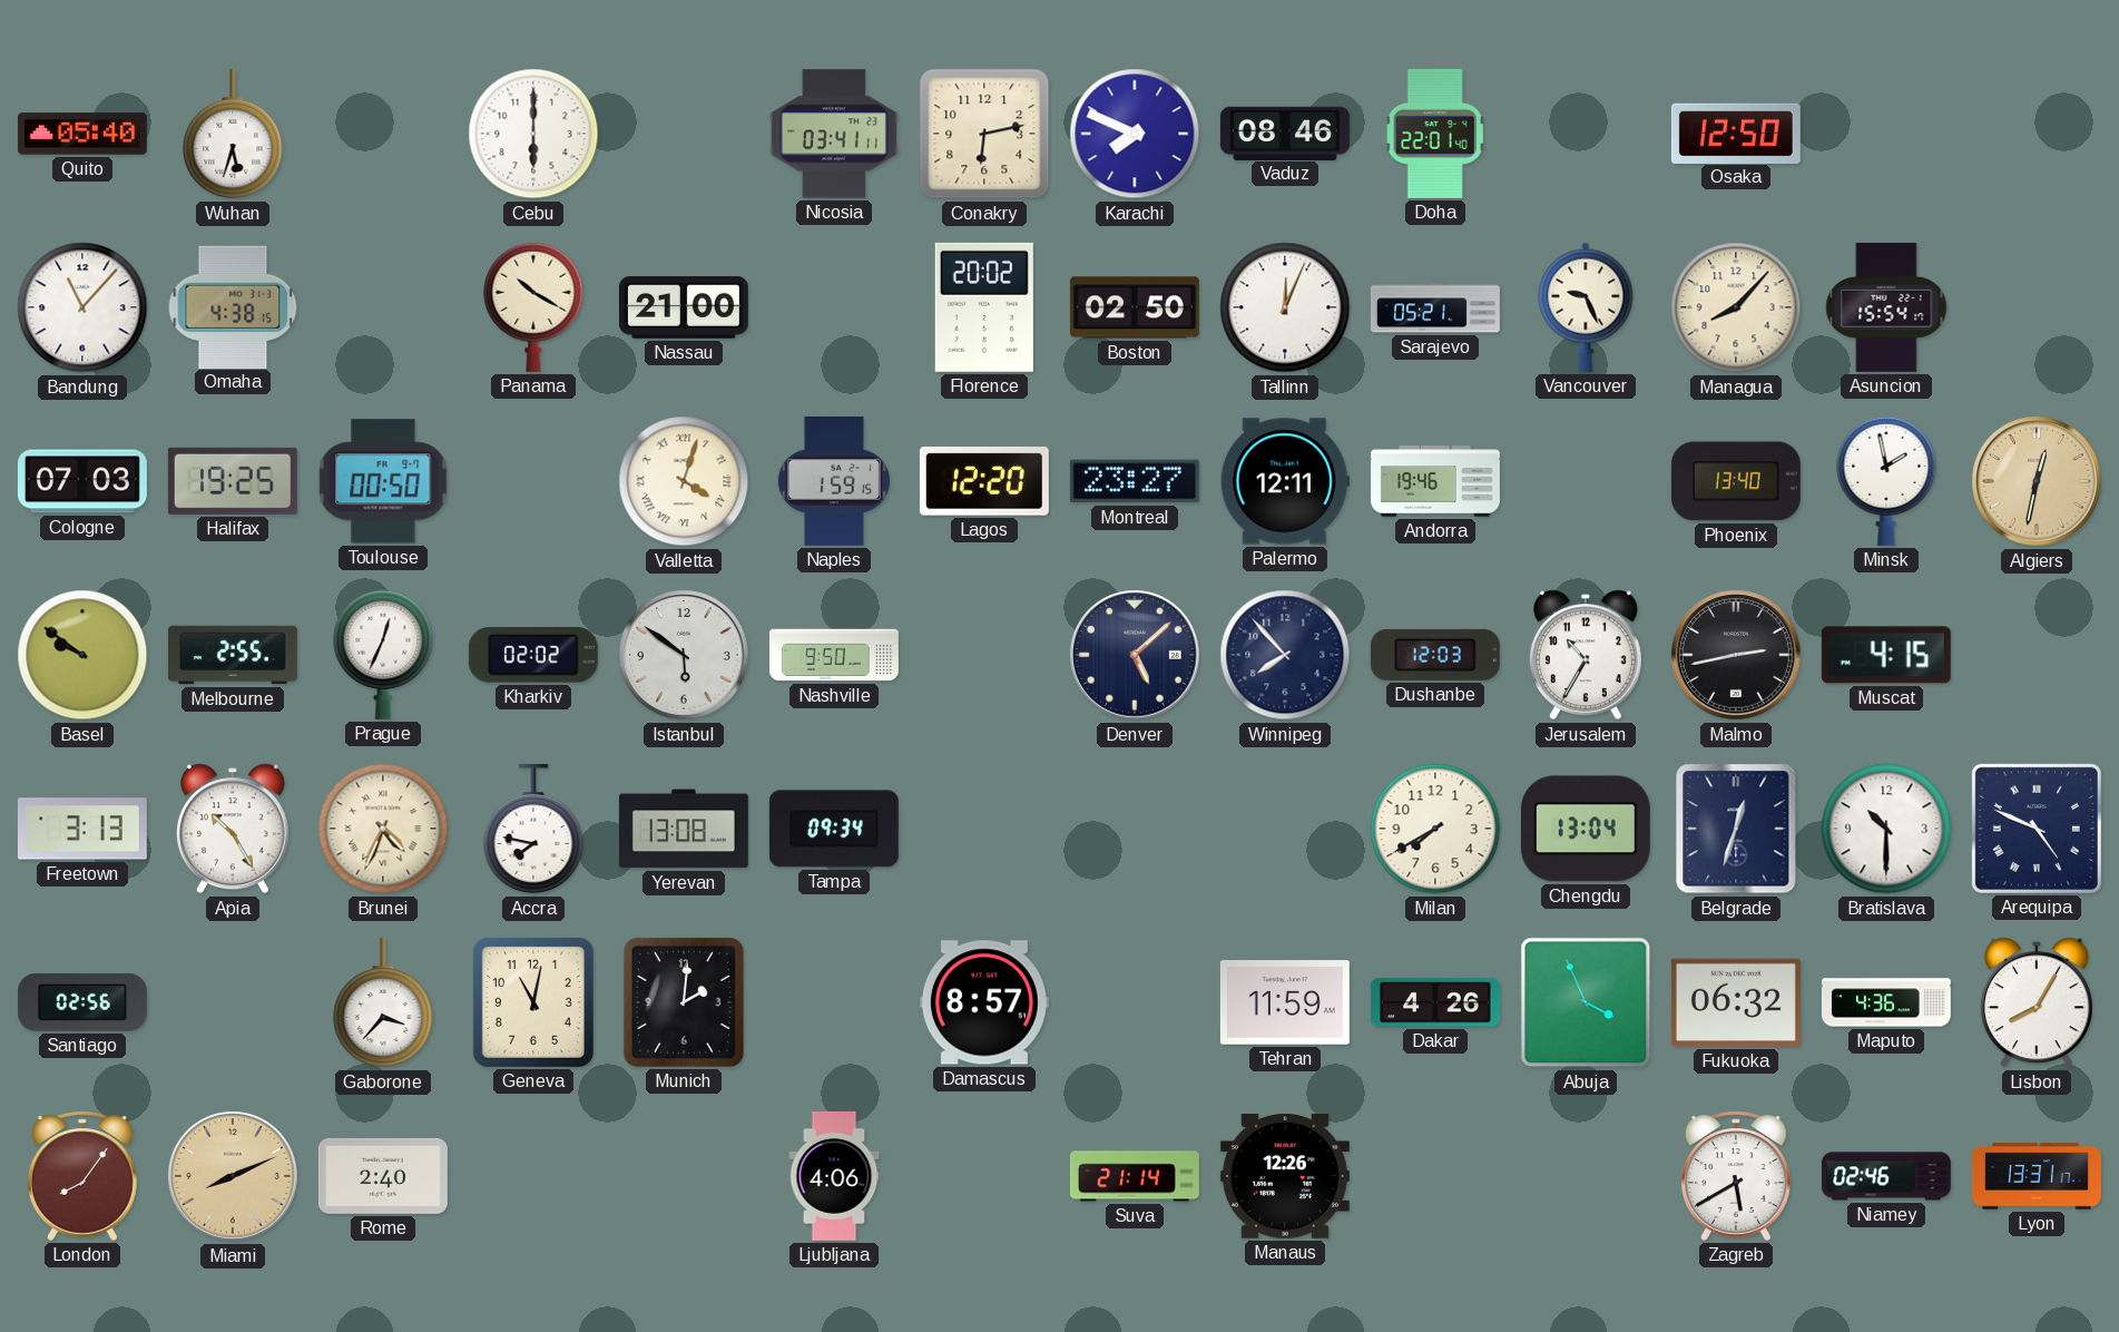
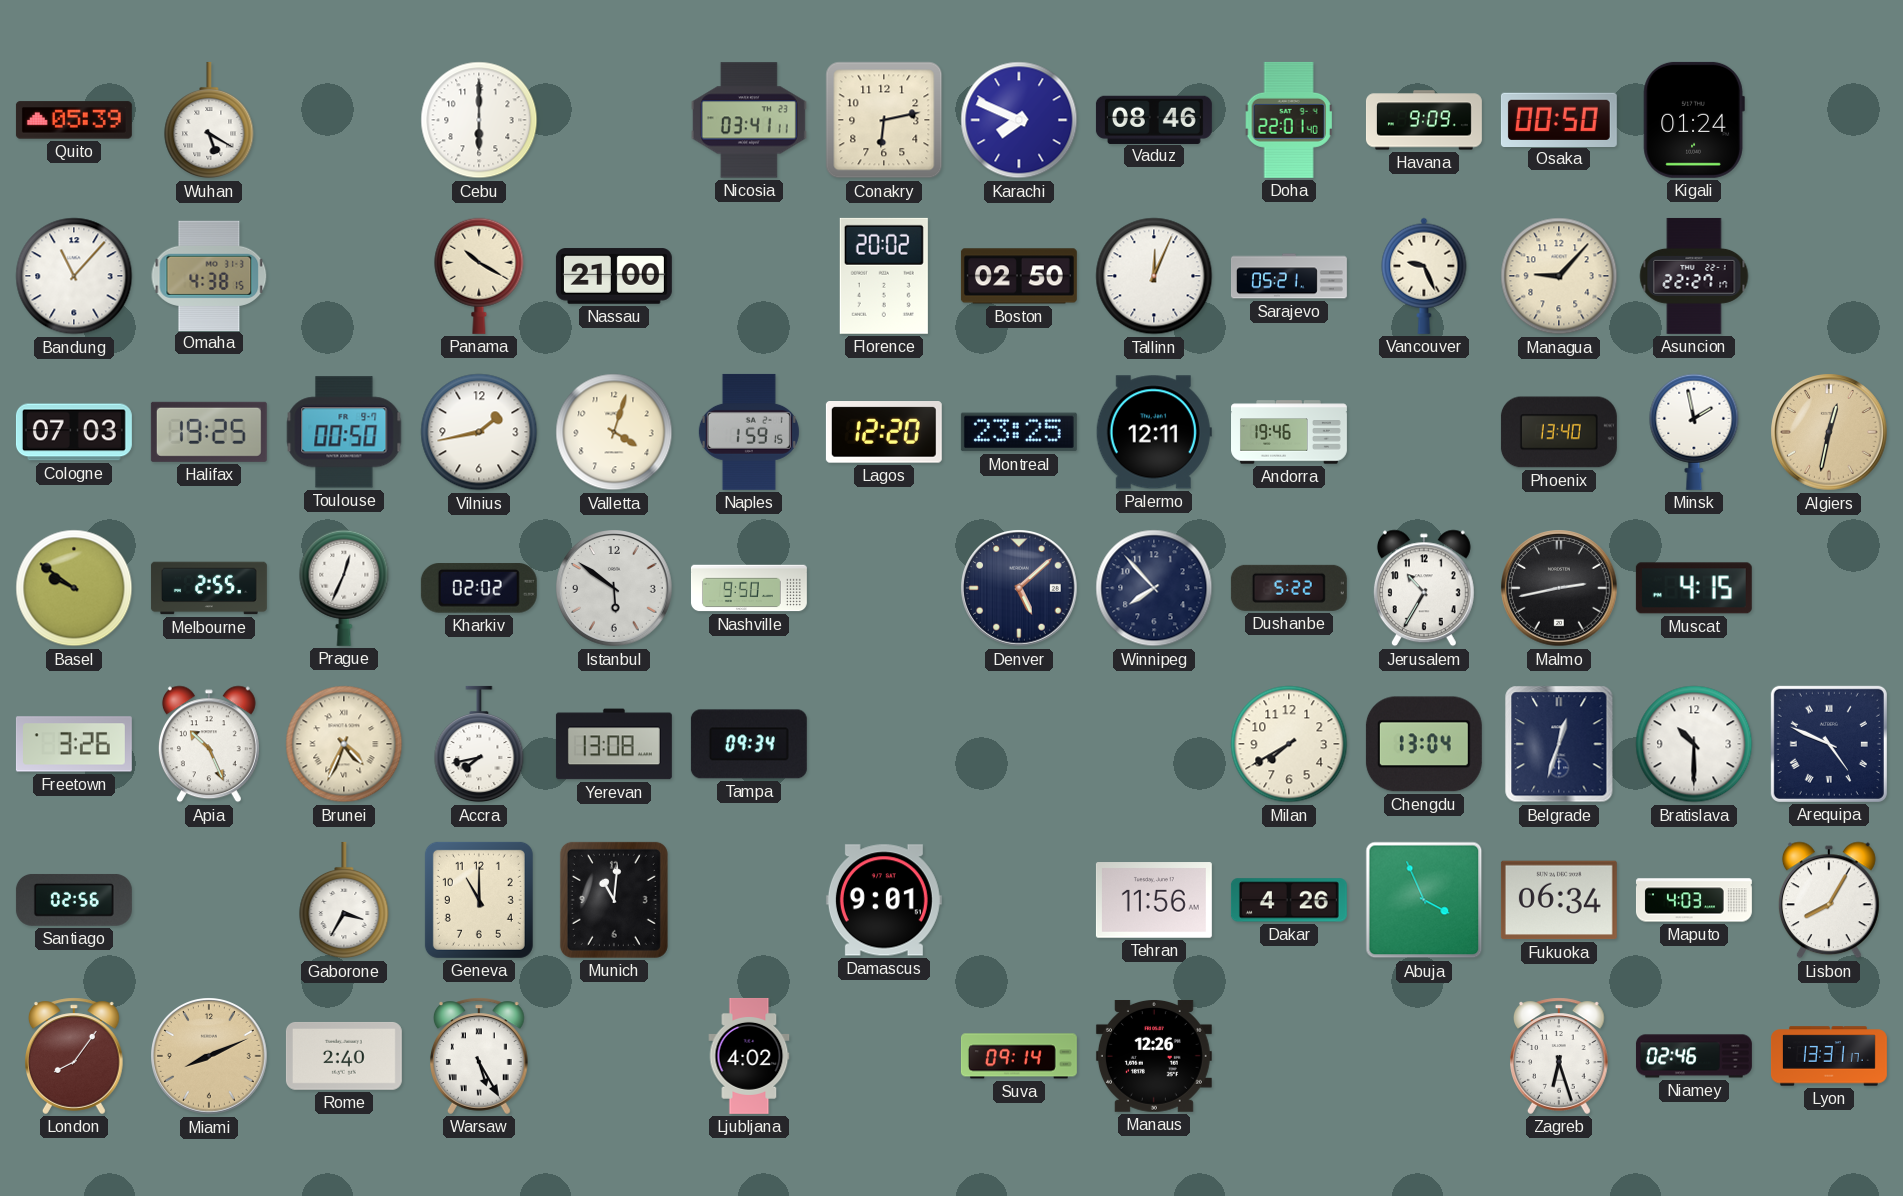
Quito: 05:40 -> 05:39 (74, 120)
Wuhan: 5:33 -> 5:20 (209, 120)
Havana: none -> 9:09 (1424, 120)
Osaka: 12:50 -> 00:50 (1559, 119)
Kigali: none -> 01:24 (1694, 120)
Managua: 8:07 -> 9:07 (1559, 276)
Asuncion: 15:54 -> 22:27 (1694, 276)
Vilnius: none -> 1:43 (479, 432)
Valletta numerals: Roman -> Arabic (614, 432)
Montreal: 23:27 -> 23:25 (1019, 432)
Dushanbe: 12:03 -> 5:22 (1289, 588)
Freetown: 3:13 -> 3:26 (74, 744)
Apia: 10:25 -> 10:26 (209, 744)
Accra: 7:47 -> 7:43 (479, 744)
Gaborone: 3:37 -> 3:35 (344, 900)
Geneva: 11:02 -> 11:00 (479, 900)
Munich: 2:01 -> 11:01 (614, 900)
Damascus: 8:57 -> 9:01 (884, 900)
Tehran: 11:59 -> 11:56 (1154, 900)
Fukuoka: 06:32 -> 06:34 (1559, 900)
Maputo: 4:36 -> 4:03 (1694, 900)
Warsaw: none -> 5:25 (480, 1056)
Ljubljana: 4:06 -> 4:02 (749, 1056)
Suva: 21:14 -> 09:14 (1019, 1056)
Zagreb: 5:40 -> 6:27 (1560, 1056)
